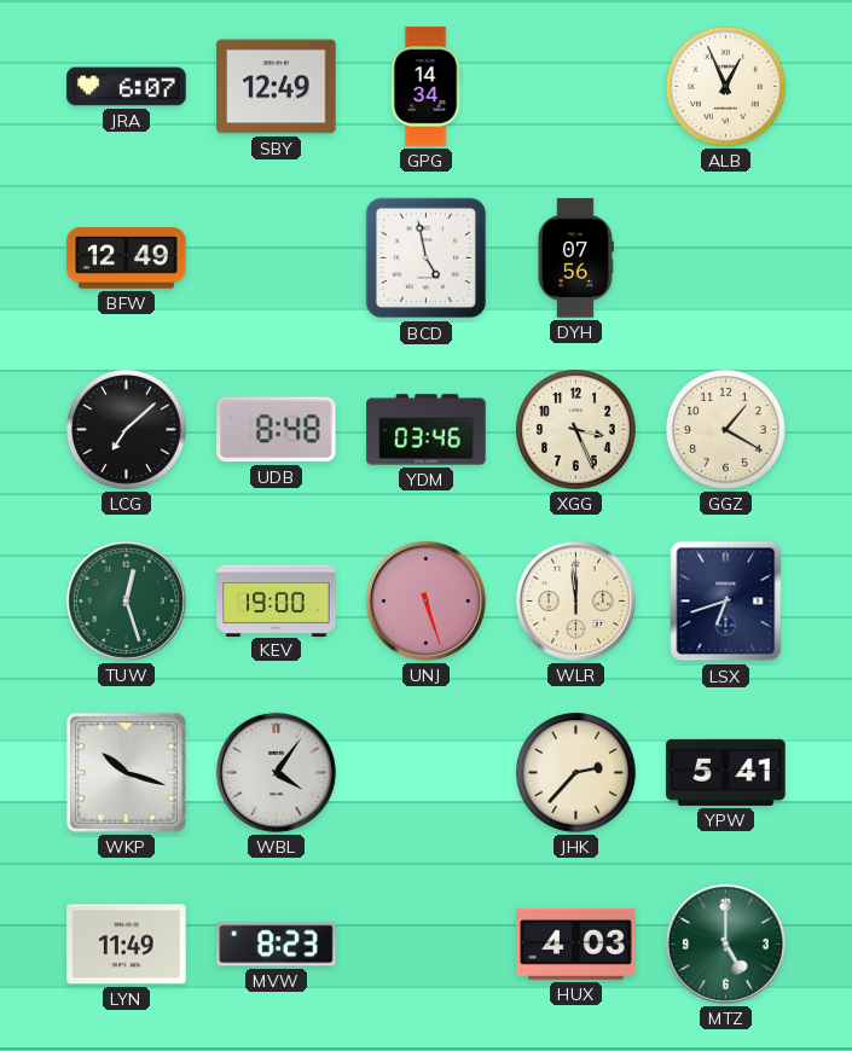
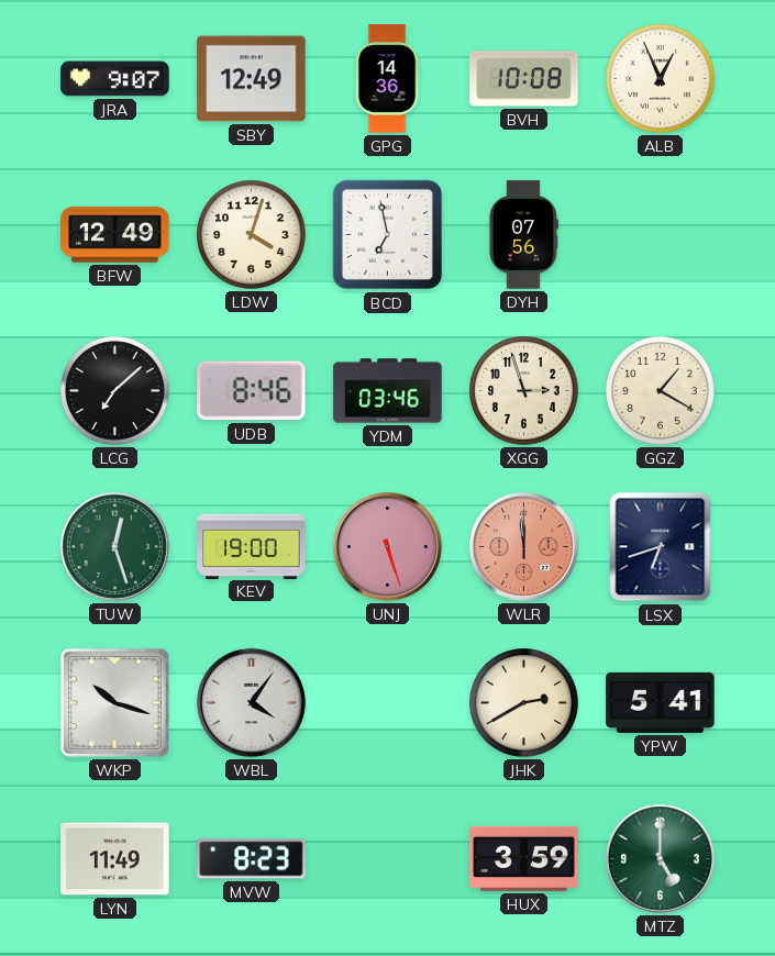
JRA: 6:07 -> 9:07 (115, 79)
GPG: 14:34 -> 14:36 (387, 79)
BVH: none -> 10:08 (524, 79)
LDW: none -> 4:03 (252, 235)
BCD: 4:58 -> 6:58 (388, 235)
UDB: 8:48 -> 8:46 (252, 391)
XGG: 3:26 -> 2:57 (524, 391)
WLR dial: cream -> salmon (523, 546)
JHK: 2:37 -> 2:40 (524, 703)
HUX: 4:03 -> 3:59 (524, 858)
